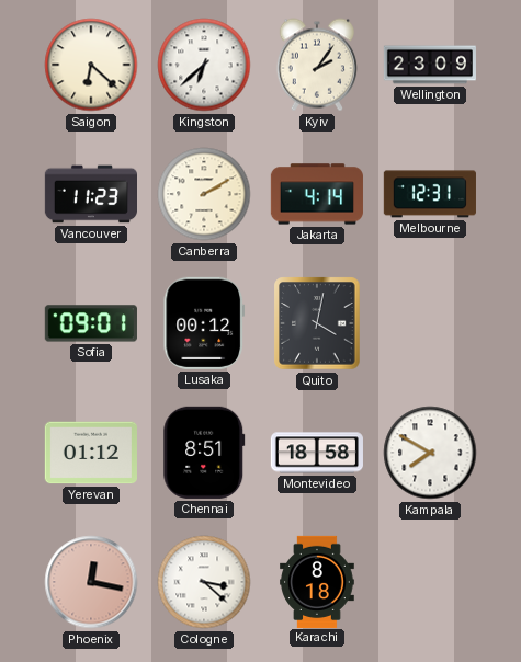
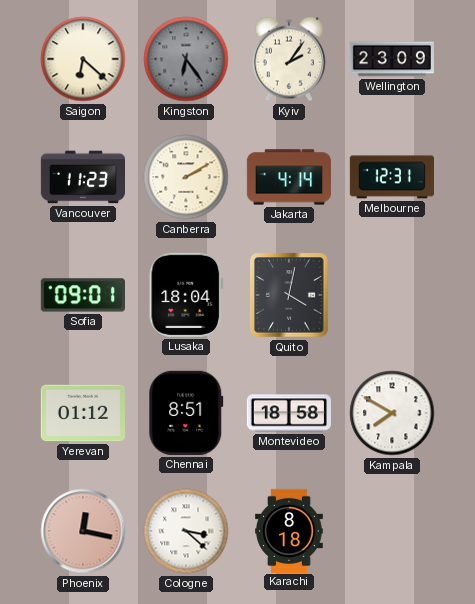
Kingston: 6:38 -> 6:24 (186, 59)
Kingston dial: white -> grey (186, 59)
Lusaka: 00:12 -> 18:04 (186, 295)
